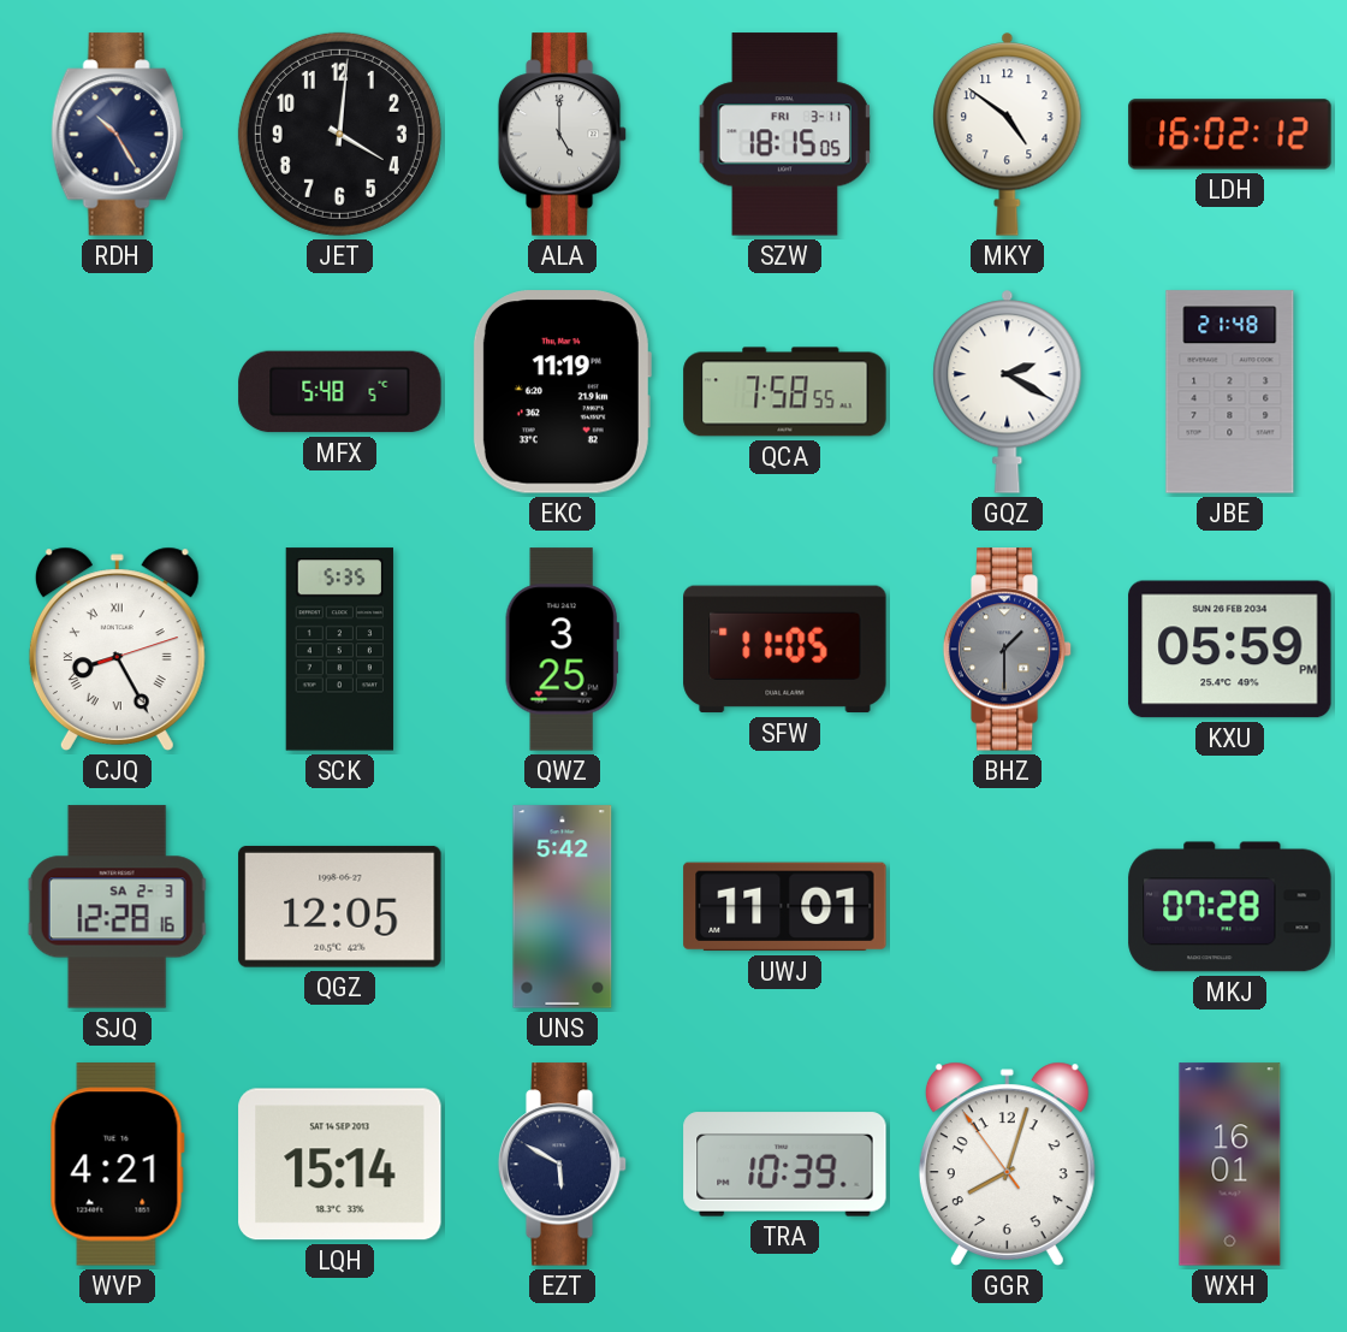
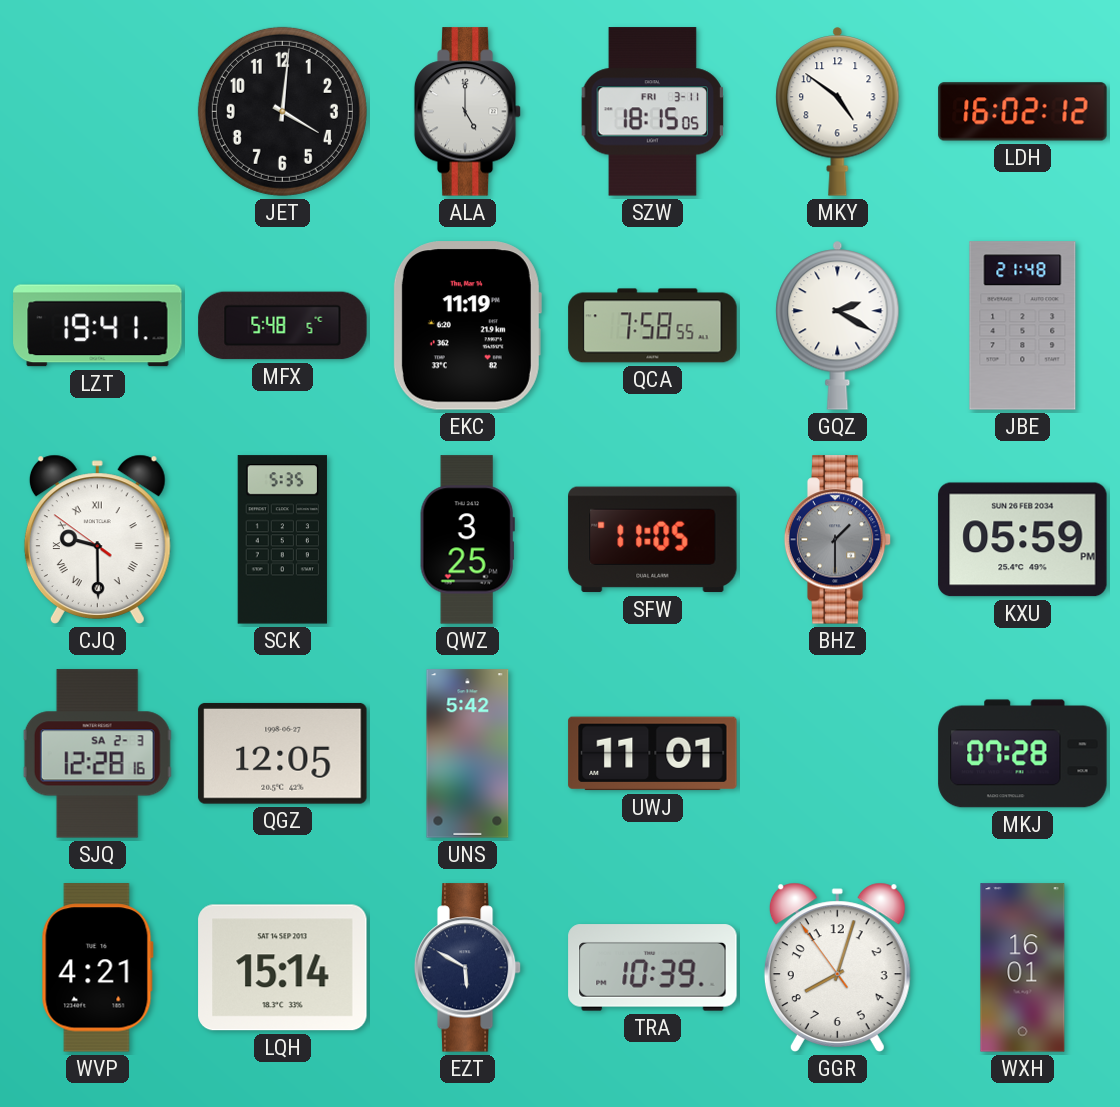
RDH: 10:25 -> none (118, 135)
LZT: none -> 19:41 (98, 326)
CJQ: 8:25 -> 9:29 (97, 539)
